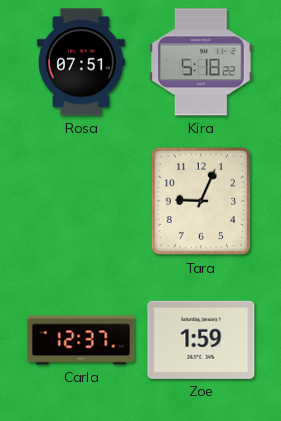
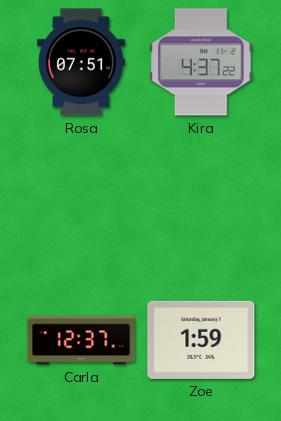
Kira: 5:18 -> 4:37 (201, 62)
Tara: 9:04 -> none (201, 201)
